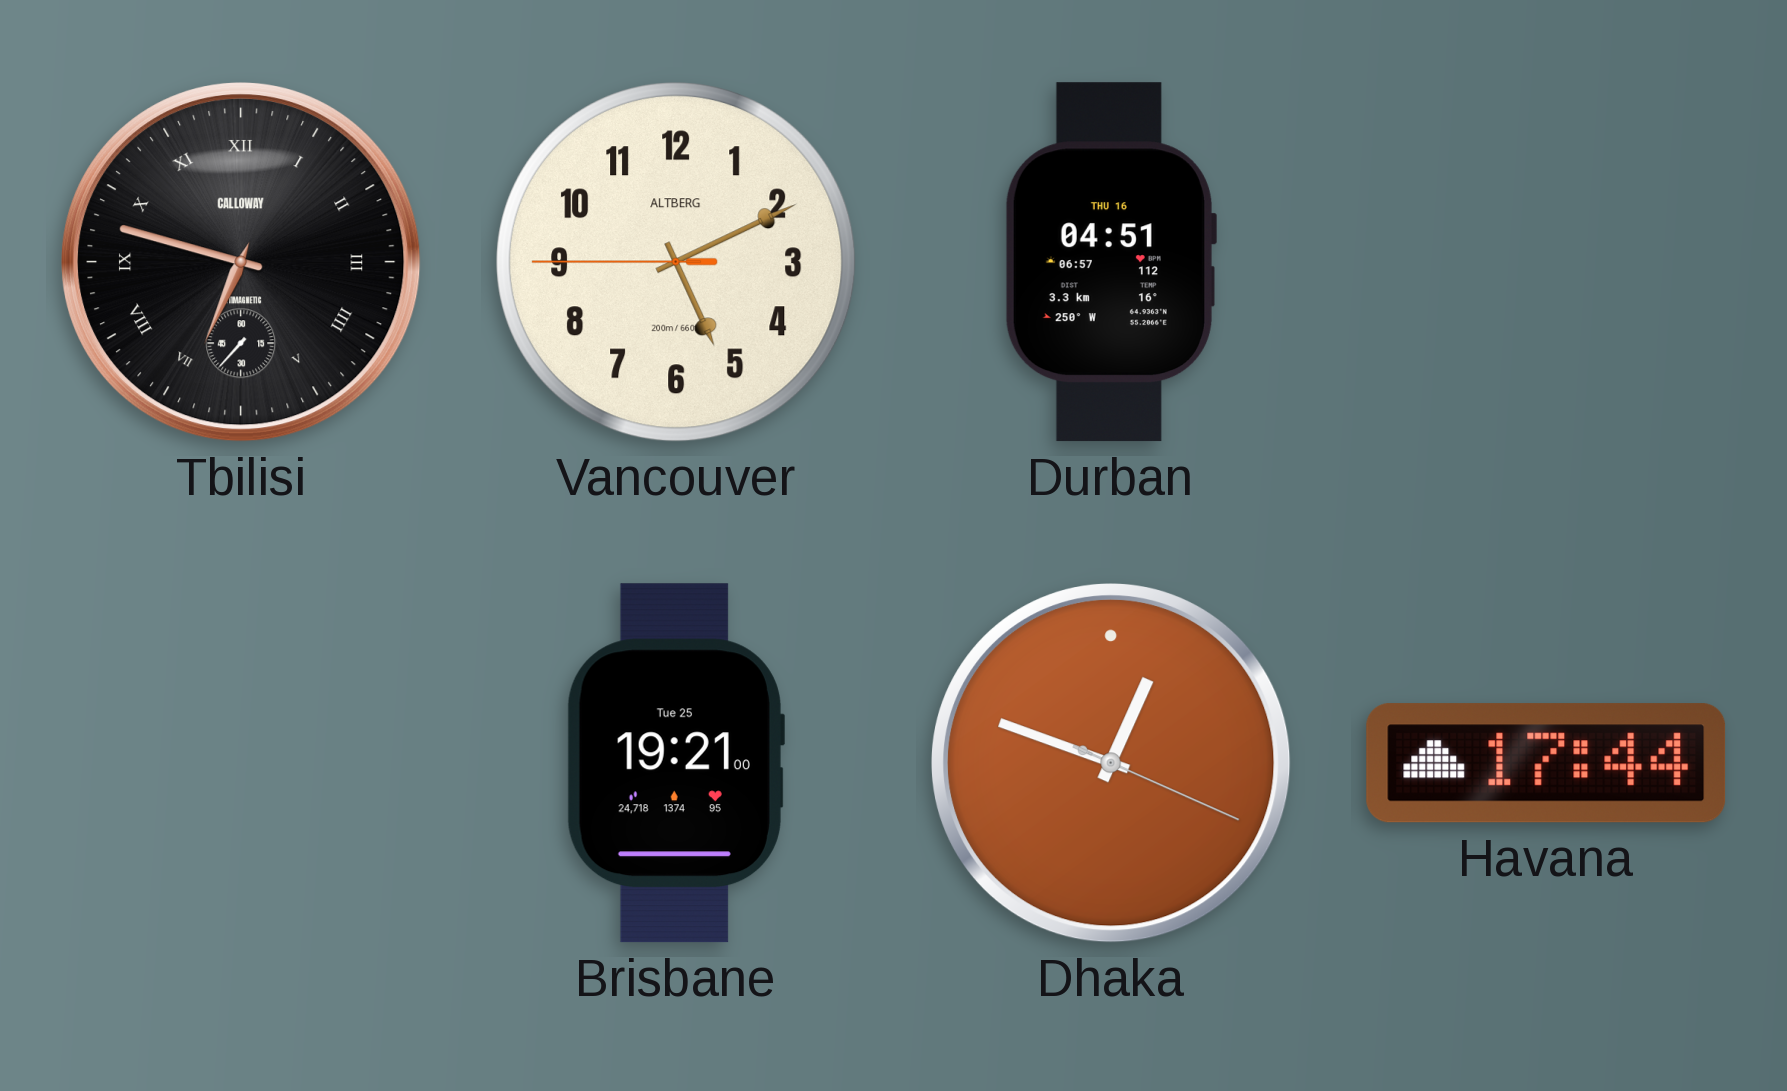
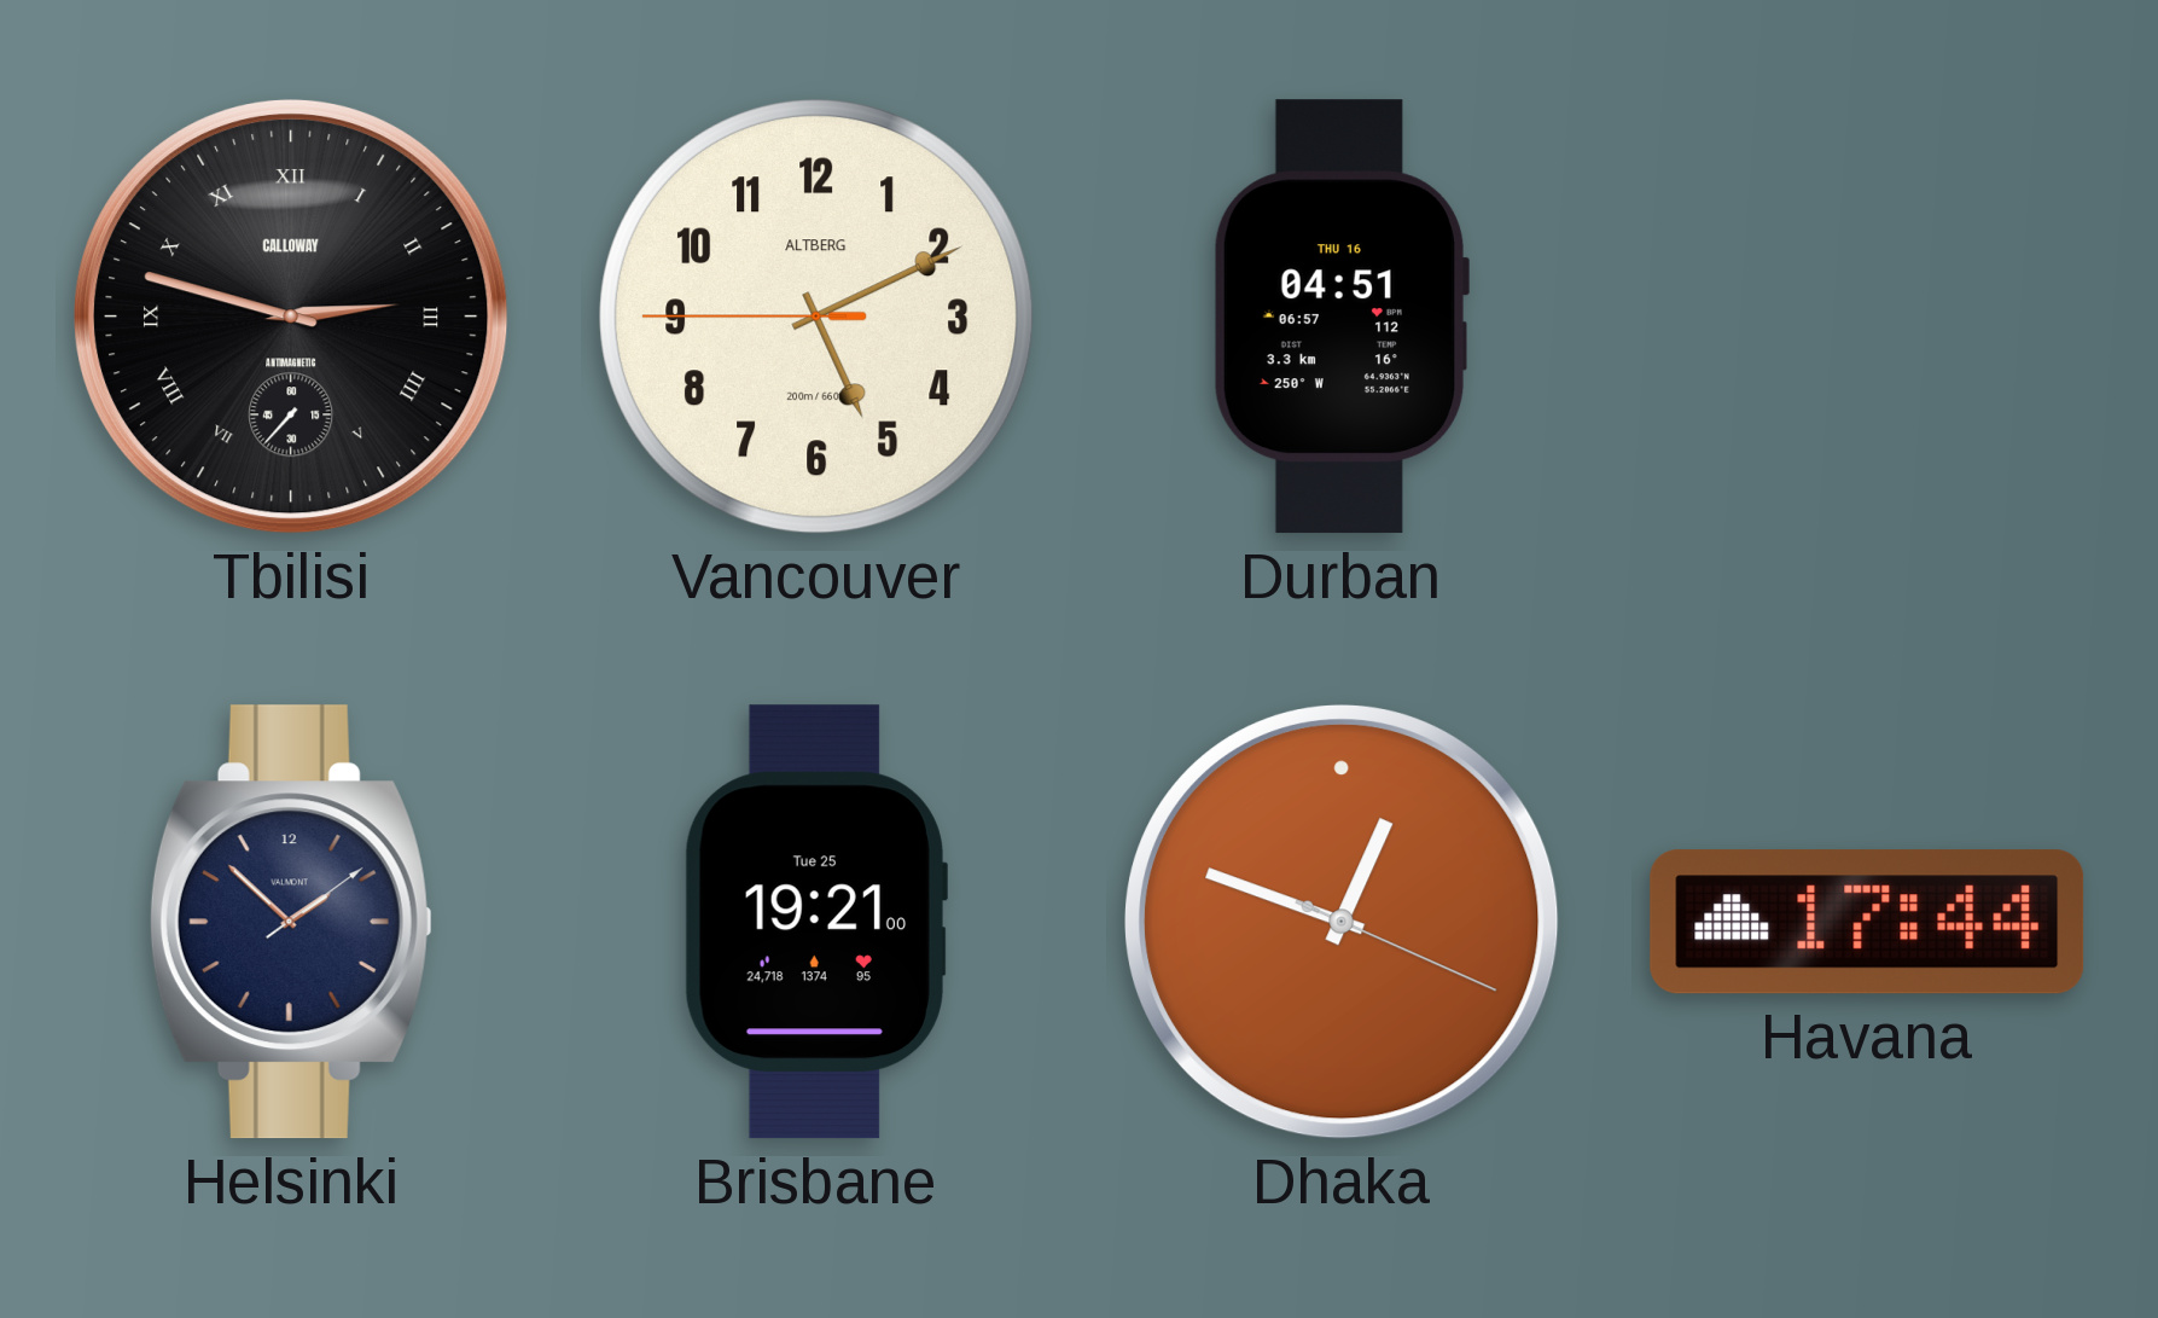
Tbilisi: 6:47 -> 2:47 (292, 318)
Helsinki: none -> 1:52 (291, 922)
